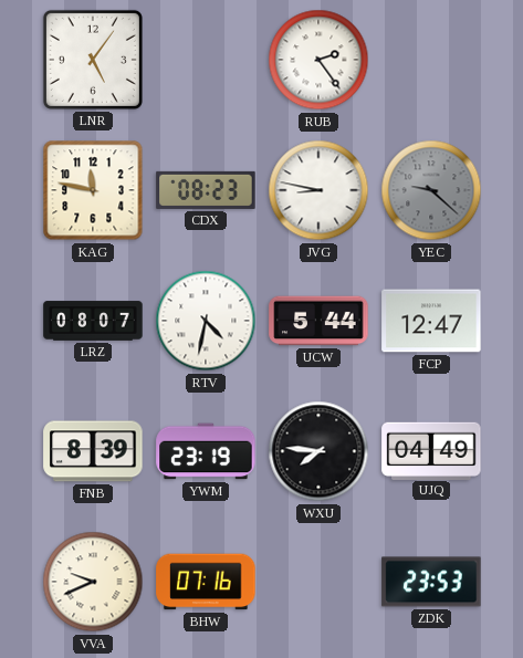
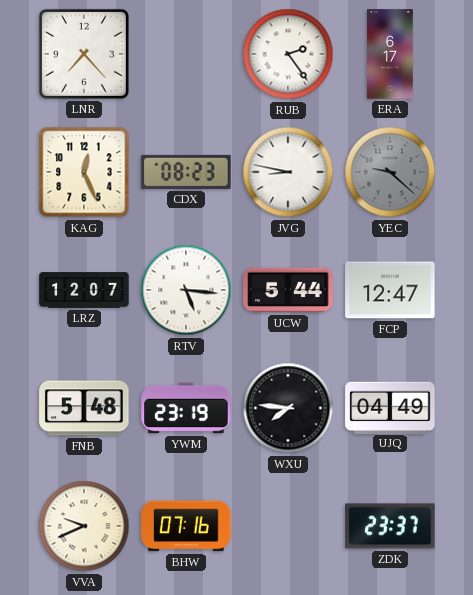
LNR: 5:06 -> 7:23 (84, 54)
ERA: none -> 6:17 (390, 54)
KAG: 11:47 -> 12:26 (84, 172)
LRZ: 08:07 -> 12:07 (84, 290)
RTV: 4:32 -> 5:16 (186, 290)
FNB: 8:39 -> 5:48 (84, 408)
ZDK: 23:53 -> 23:37 (390, 526)
